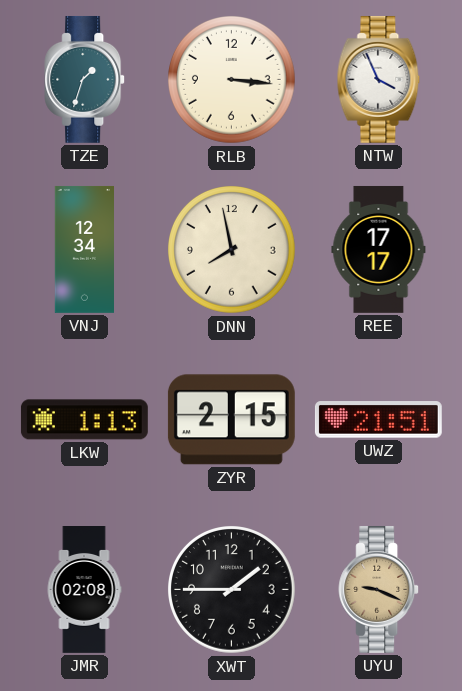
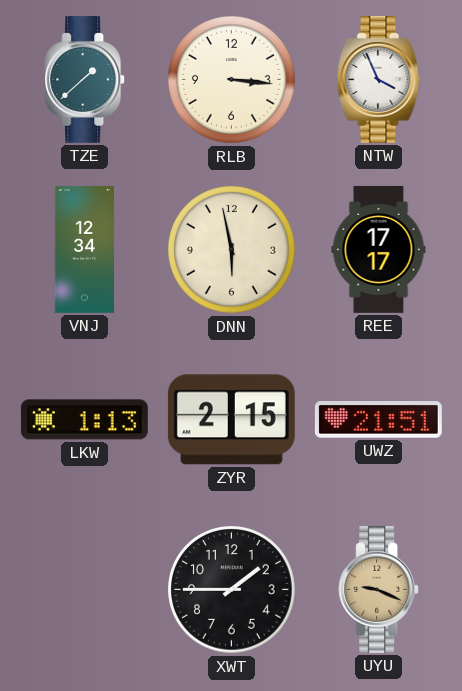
TZE: 1:33 -> 1:38 (85, 79)
DNN: 7:58 -> 5:58 (232, 250)
JMR: 02:08 -> none (84, 590)
